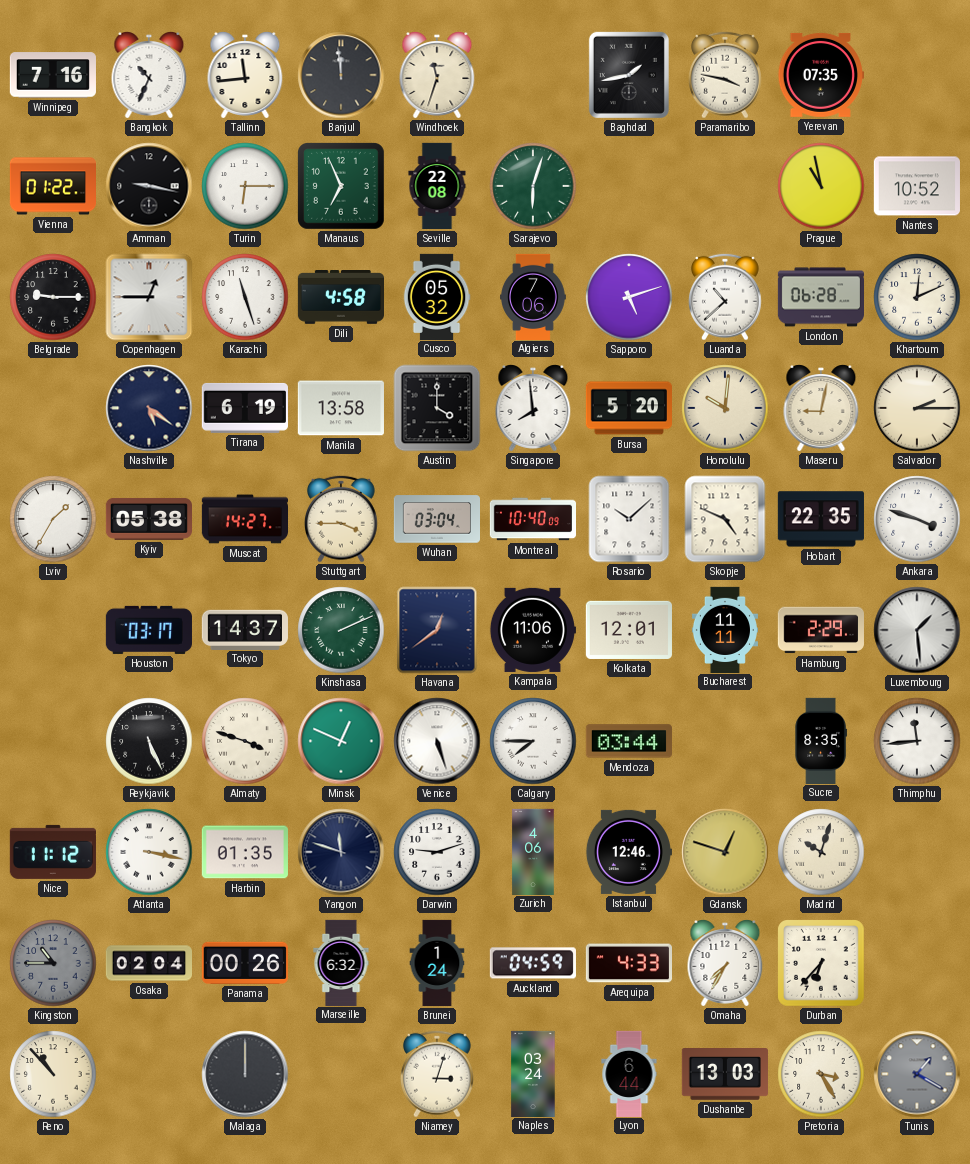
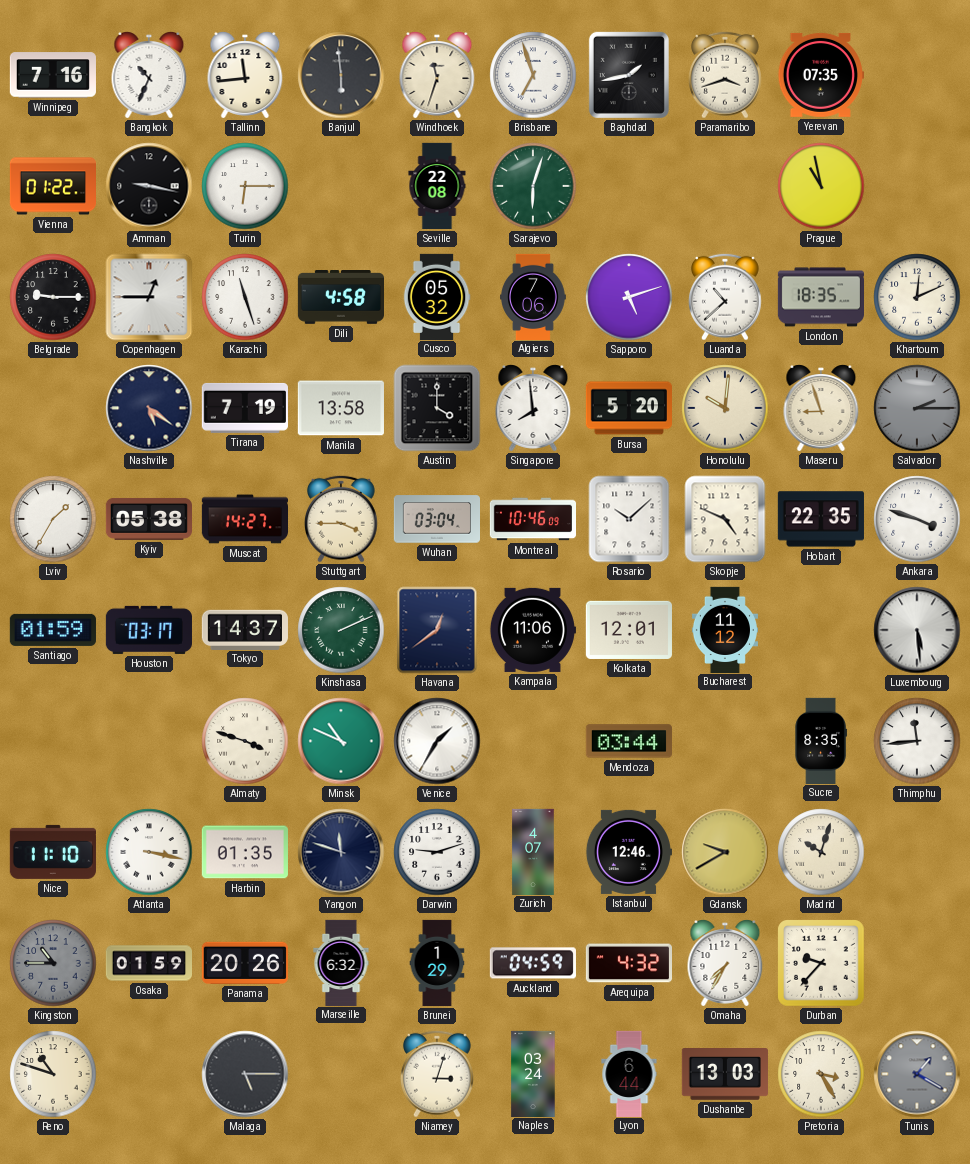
Banjul: 11:59 -> 5:59 (341, 75)
Brisbane: none -> 6:57 (533, 75)
Paramaribo: 3:47 -> 3:42 (726, 75)
Manaus: 6:56 -> none (342, 187)
Nantes: 10:52 -> none (917, 186)
London: 06:28 -> 18:35 (820, 297)
Tirana: 6:19 -> 7:19 (245, 408)
Maseru: 9:02 -> 8:57 (821, 408)
Salvador dial: cream -> grey (917, 408)
Montreal: 10:40 -> 10:46 (532, 519)
Santiago: none -> 01:59 (53, 630)
Bucharest: 11:11 -> 11:12 (725, 629)
Hamburg: 2:29 -> none (821, 630)
Luxembourg: 1:29 -> 5:29 (917, 630)
Reykjavik: 5:26 -> none (149, 741)
Minsk: 12:49 -> 10:49 (341, 741)
Venice: 5:27 -> 1:35 (437, 741)
Calgary: 7:45 -> none (533, 741)
Nice: 11:12 -> 11:10 (53, 852)
Zurich: 4:06 -> 4:07 (533, 851)
Gdansk: 12:48 -> 9:40 (725, 852)
Osaka: 02:04 -> 01:59 (148, 963)
Panama: 00:26 -> 20:26 (245, 963)
Brunei: 1:24 -> 1:29 (437, 963)
Arequipa: 4:33 -> 4:32 (628, 963)
Durban: 6:37 -> 9:37 (822, 964)
Reno: 10:53 -> 10:48 (53, 1074)
Malaga: 12:00 -> 5:15 (245, 1074)
